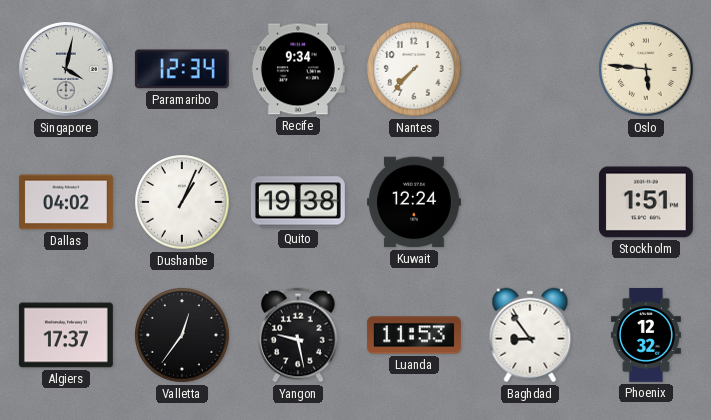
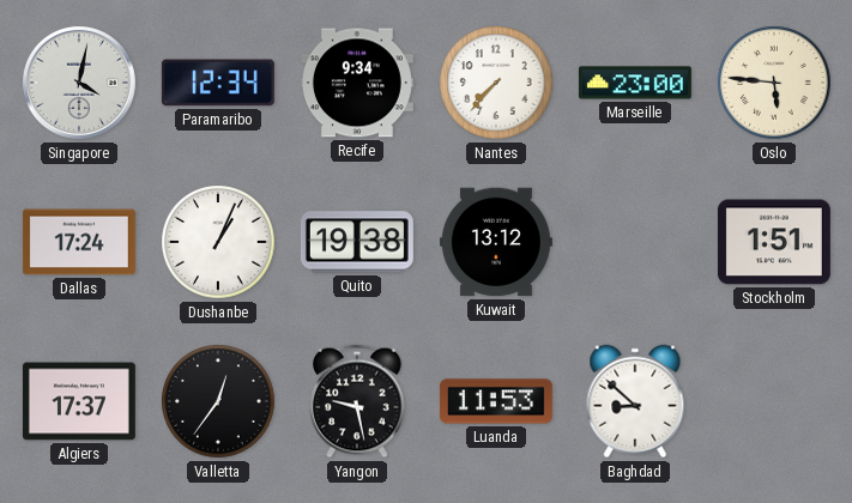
Marseille: none -> 23:00 (635, 83)
Dallas: 04:02 -> 17:24 (79, 242)
Kuwait: 12:24 -> 13:12 (496, 242)
Baghdad: 8:54 -> 8:52 (635, 401)
Phoenix: 12:32 -> none (646, 335)
